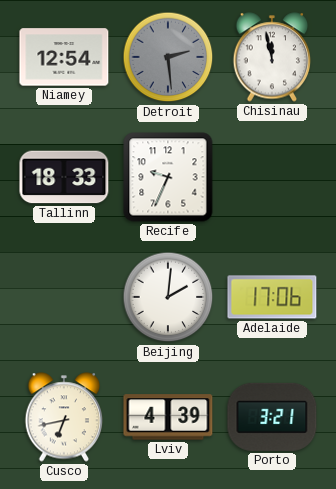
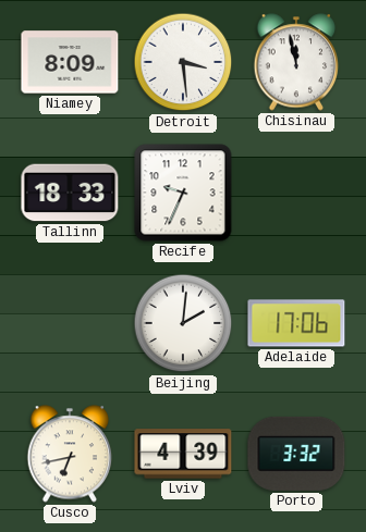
Niamey: 12:54 -> 8:09 (70, 62)
Detroit: 2:29 -> 3:29 (183, 62)
Detroit dial: grey -> white (183, 62)
Porto: 3:21 -> 3:32 (296, 454)
